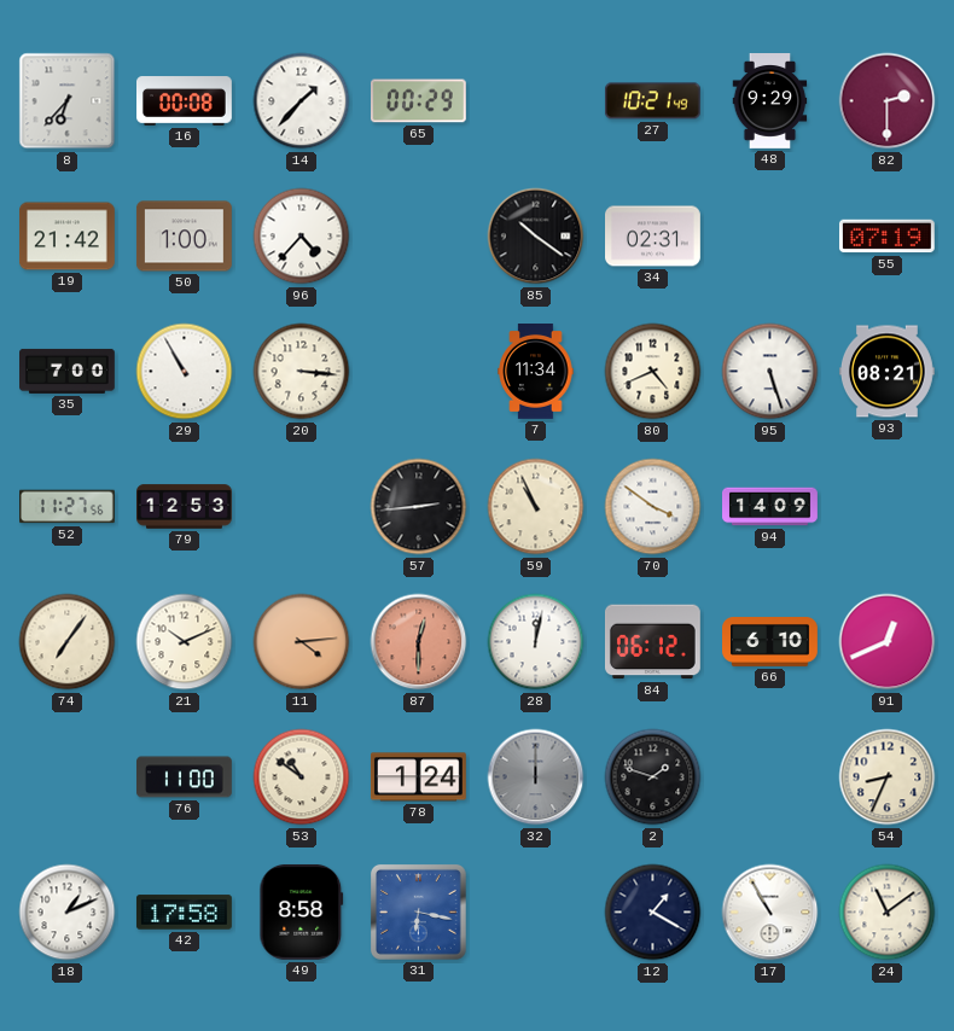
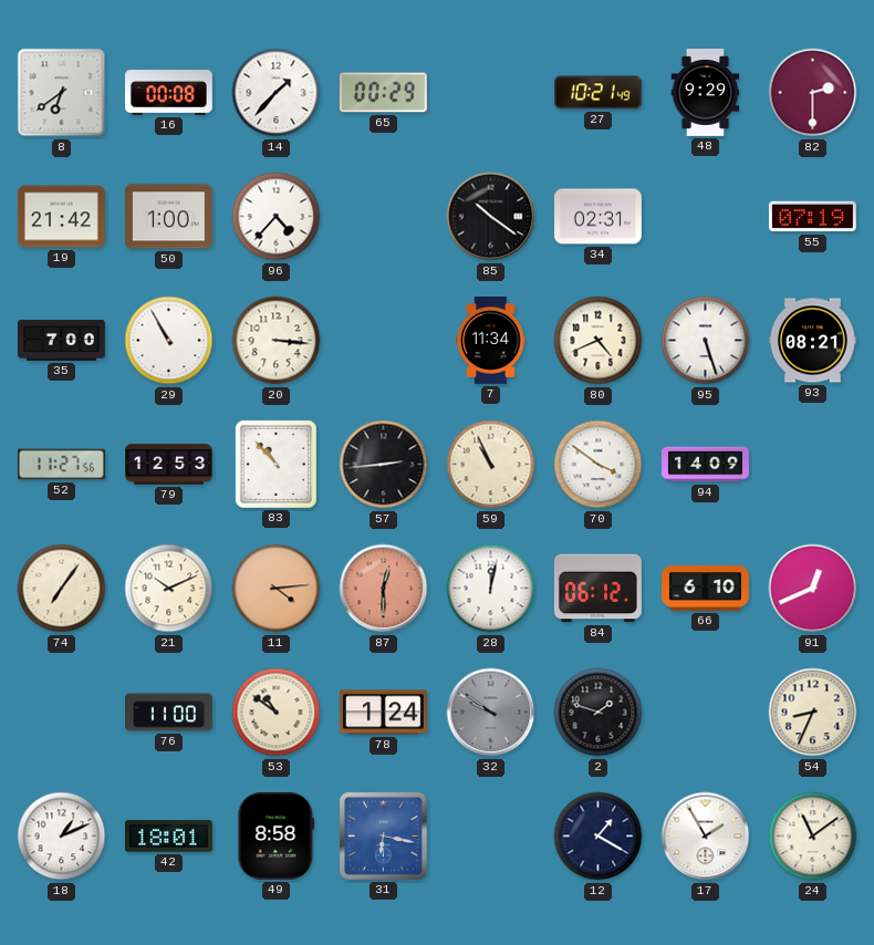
8: 6:37 -> 6:39 (62, 93)
83: none -> 10:53 (275, 464)
32: 12:00 -> 9:51 (491, 713)
42: 17:58 -> 18:01 (169, 837)
17: 10:55 -> 1:55 (706, 837)
